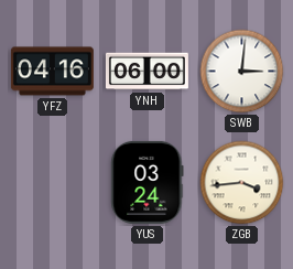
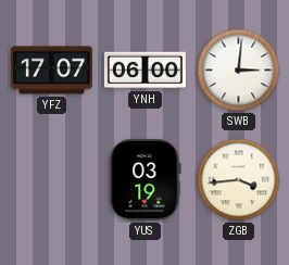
YFZ: 04:16 -> 17:07 (51, 71)
YUS: 03:24 -> 03:19 (146, 179)
